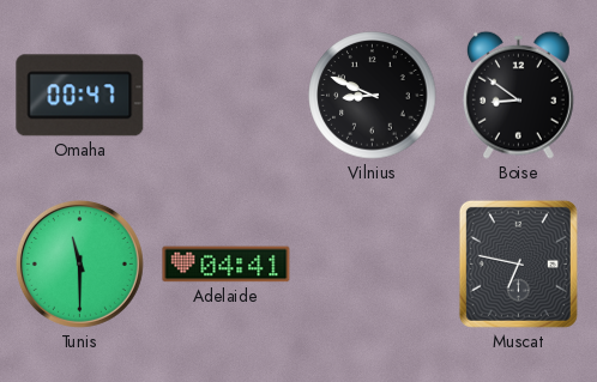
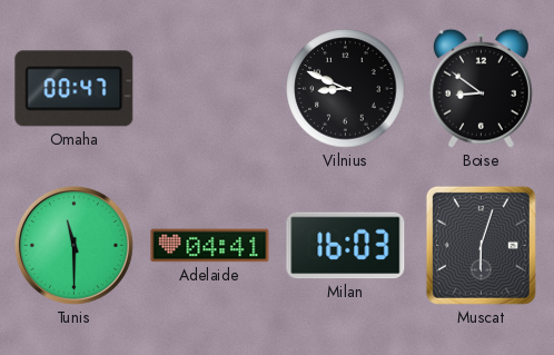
Milan: none -> 16:03 (346, 246)
Muscat: 6:47 -> 6:03 (481, 245)
